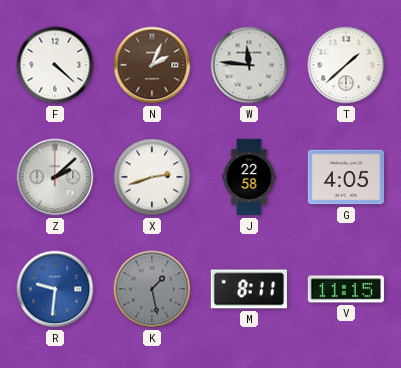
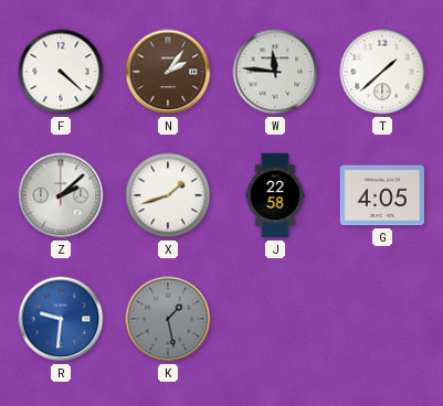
N: 2:04 -> 2:06 (168, 72)
X: 2:42 -> 1:42 (168, 195)
M: 8:11 -> none (249, 289)
V: 11:15 -> none (345, 289)
